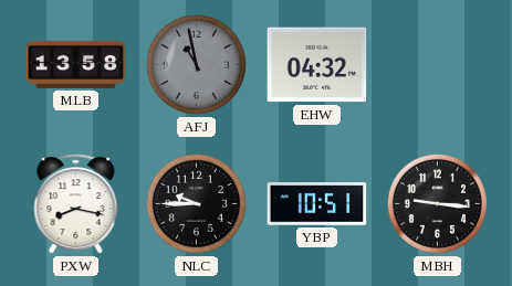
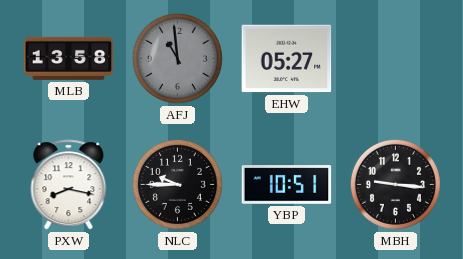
AFJ: 10:58 -> 10:59 (177, 58)
EHW: 04:32 -> 05:27 (287, 59)
